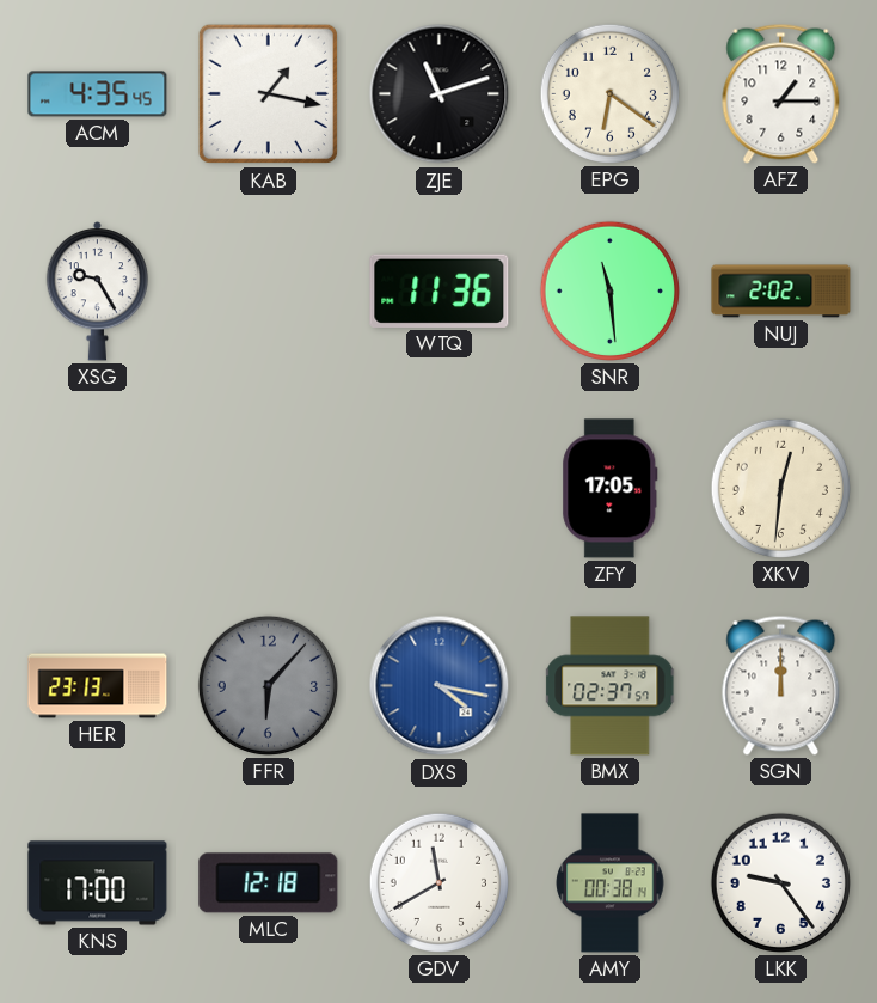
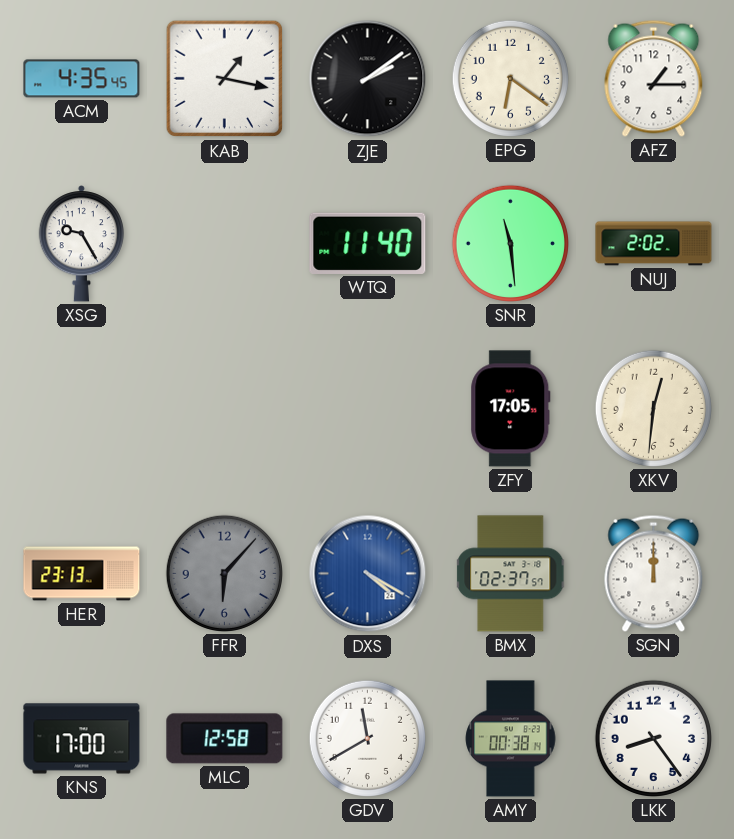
ZJE: 11:12 -> 2:09 (368, 79)
WTQ: 11:36 -> 11:40 (368, 243)
DXS: 4:17 -> 4:20 (368, 574)
MLC: 12:18 -> 12:58 (225, 739)
LKK: 9:24 -> 8:24 (653, 738)
